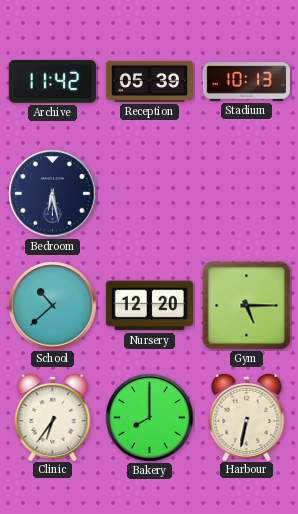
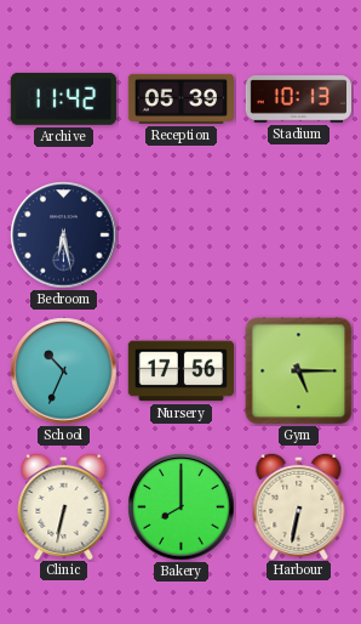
School: 10:38 -> 10:34 (64, 371)
Nursery: 12:20 -> 17:56 (180, 371)
Clinic: 6:36 -> 6:32 (64, 505)
